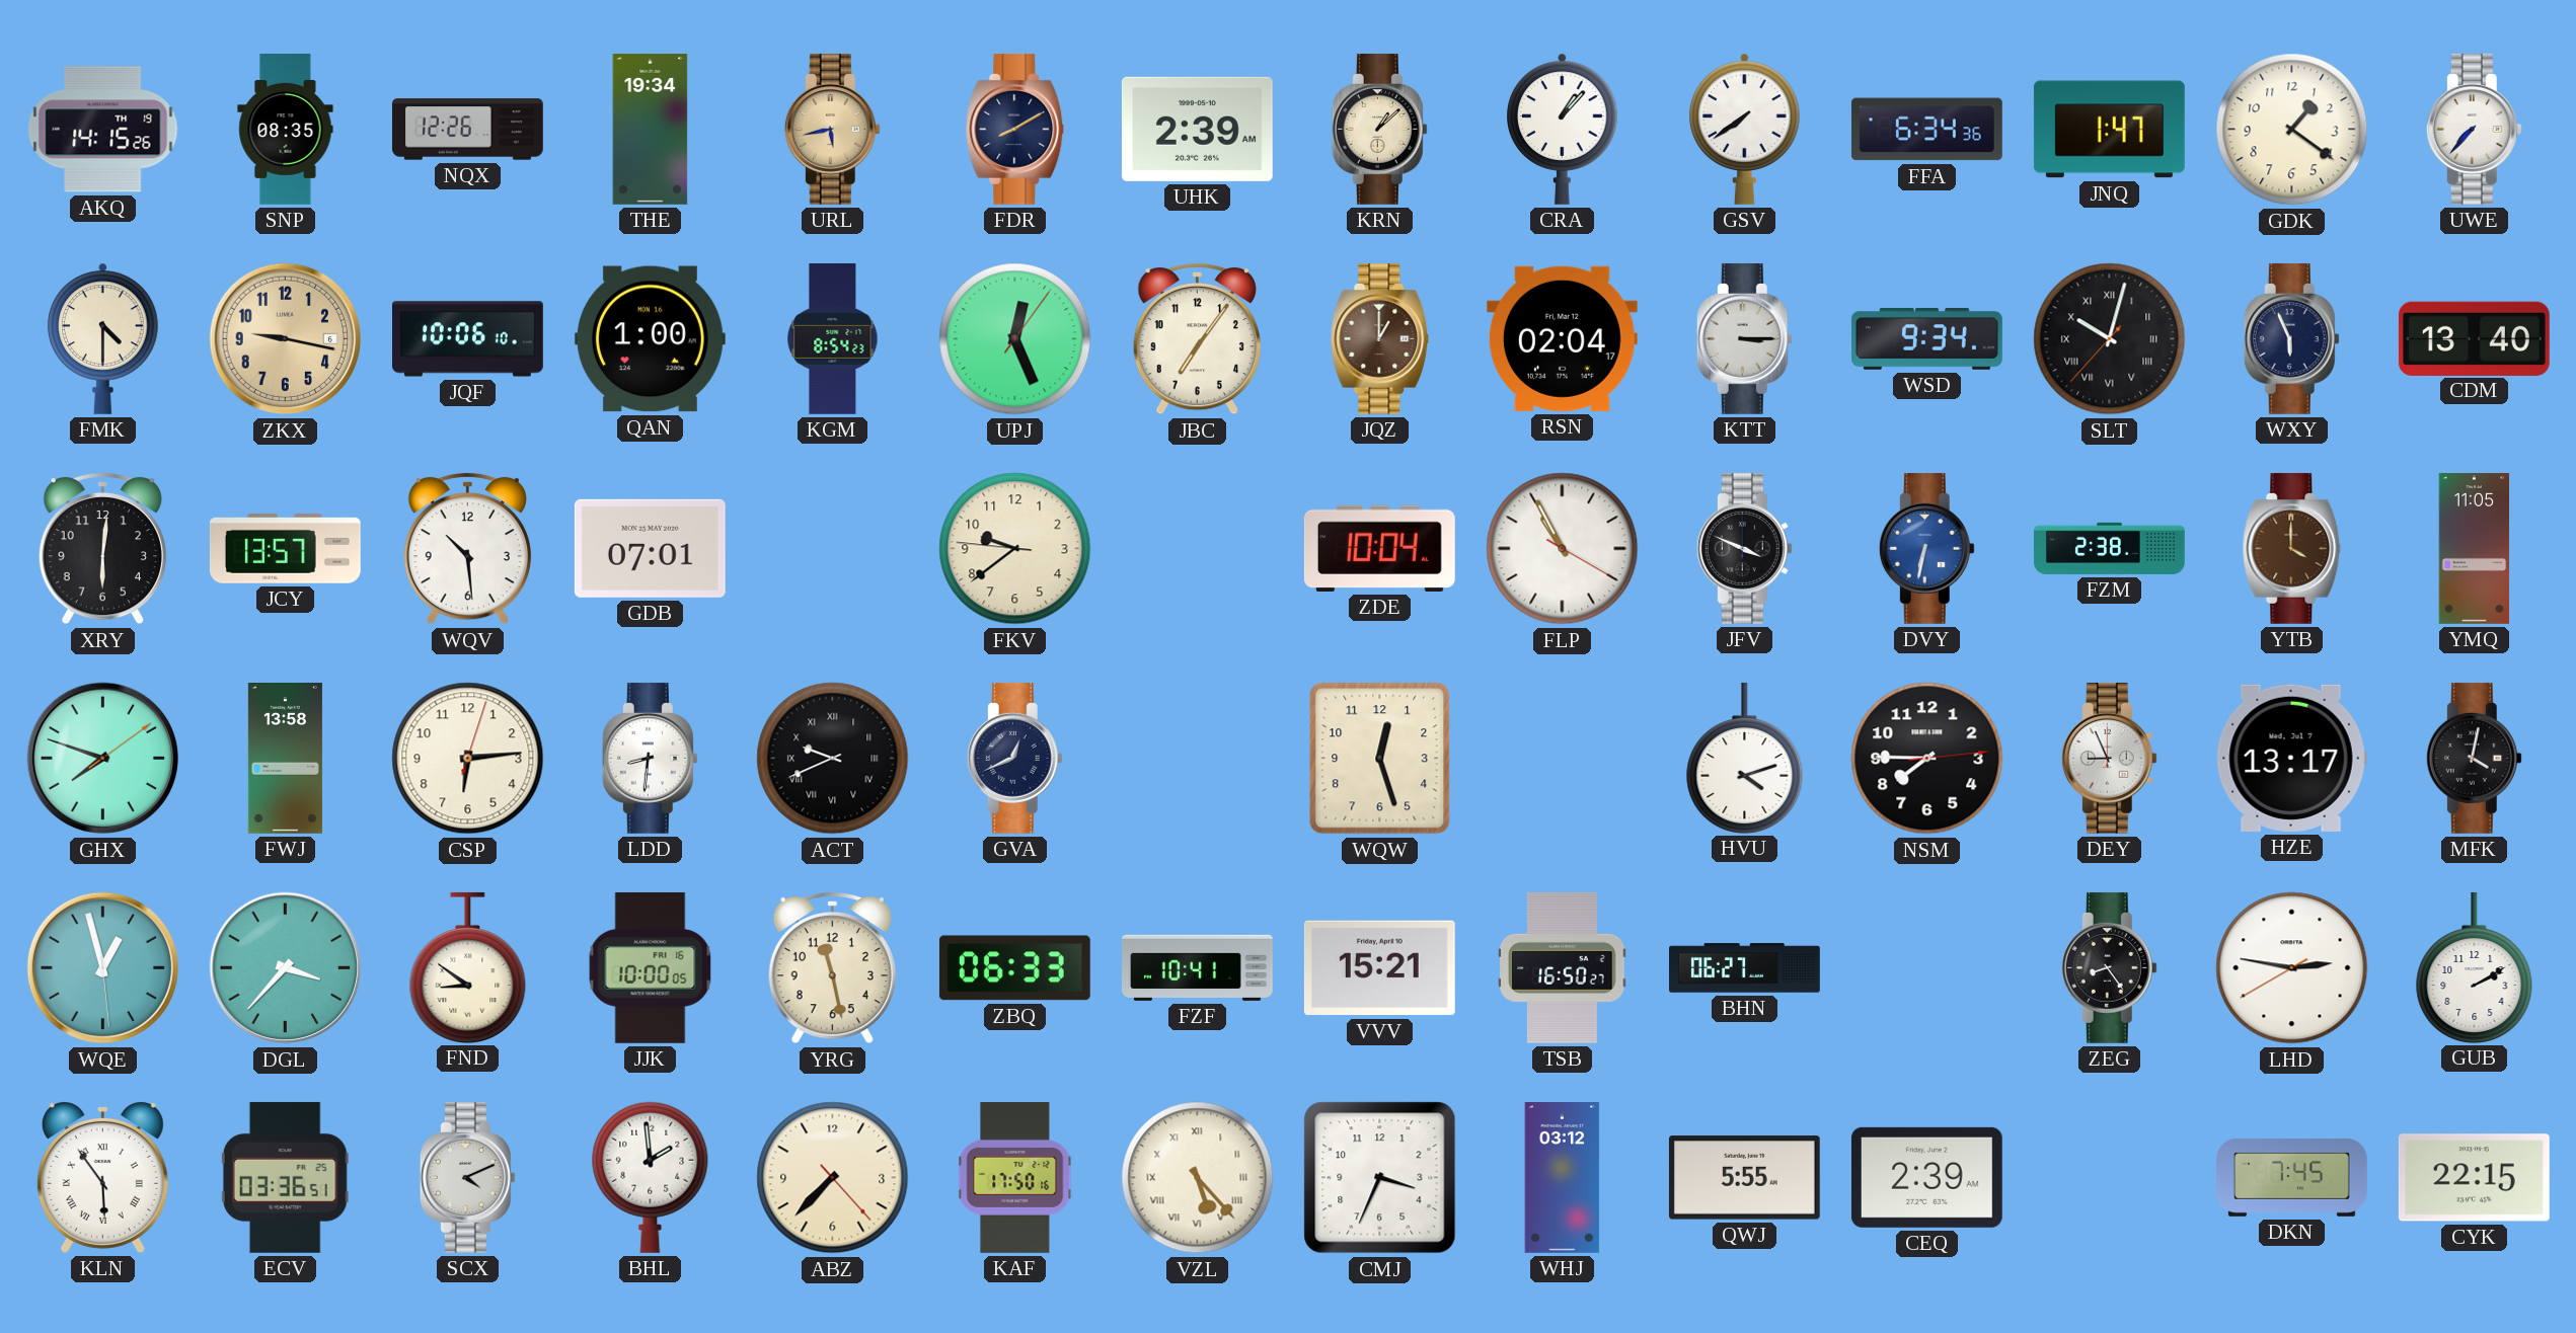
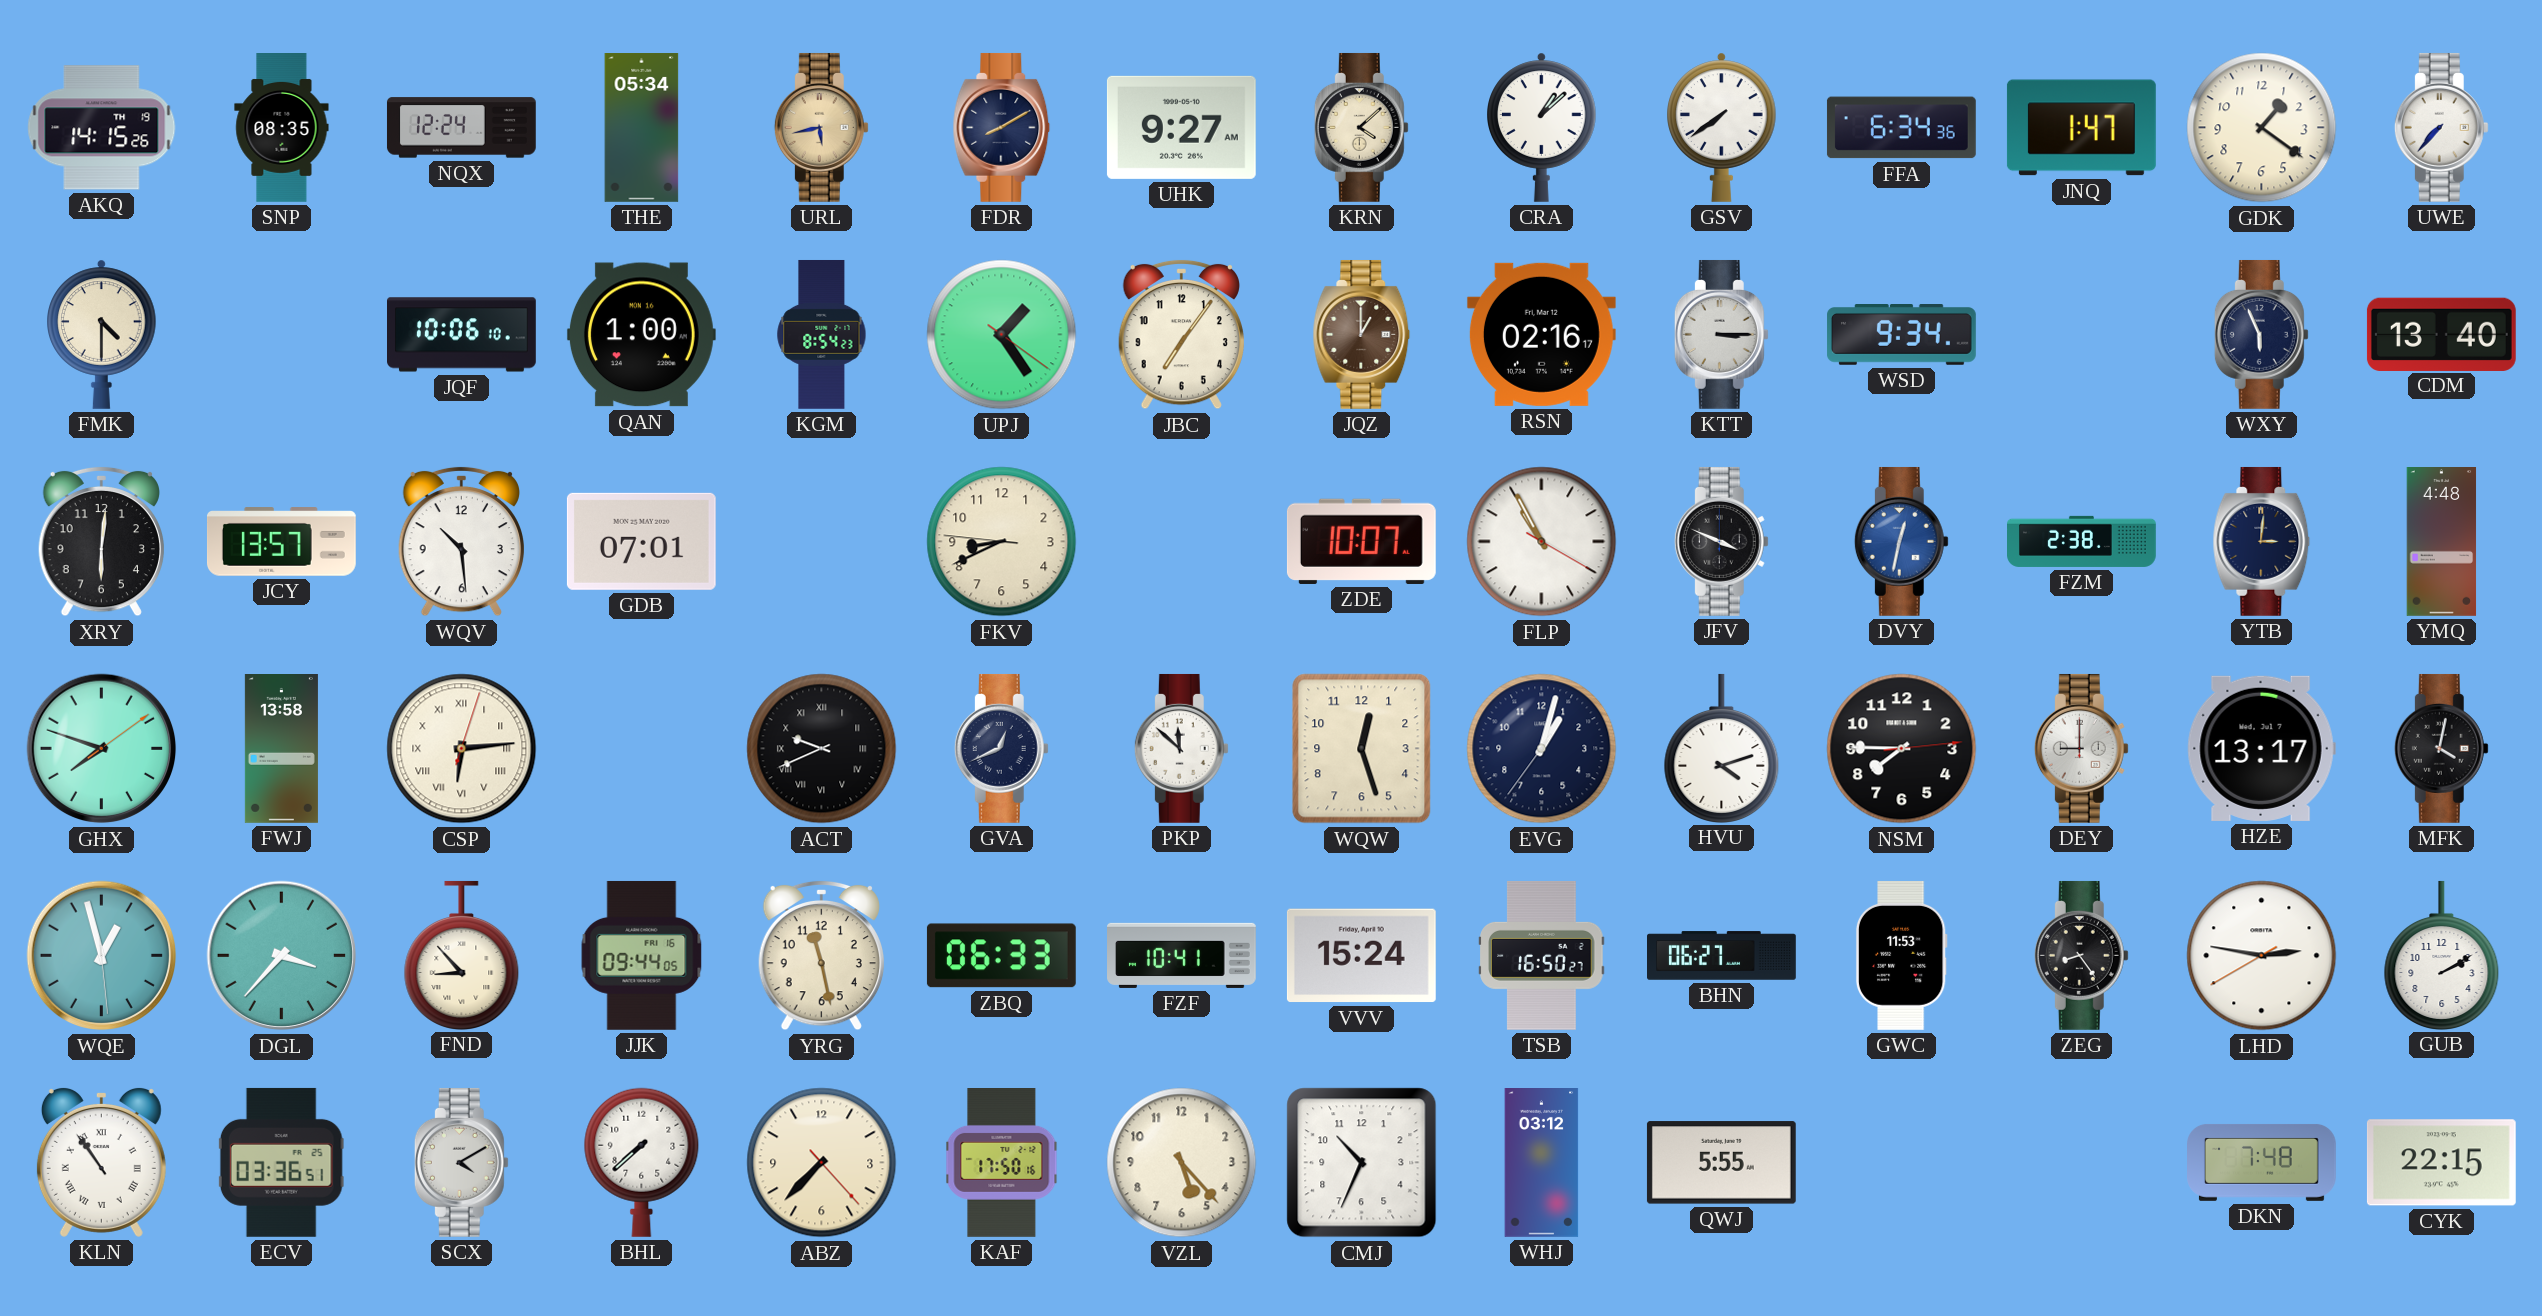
NQX: 12:26 -> 12:24 (461, 128)
THE: 19:34 -> 05:34 (642, 128)
UHK: 2:39 -> 9:27 (1181, 127)
KRN: 1:08 -> 4:08 (1361, 127)
CRA: 1:07 -> 1:08 (1542, 127)
ZKX: 9:17 -> none (286, 339)
UPJ: 12:26 -> 1:24 (1002, 335)
RSN: 02:04 -> 02:16 (1541, 334)
SLT: 10:02 -> none (2110, 339)
FKV: 9:38 -> 8:40 (1002, 542)
ZDE: 10:04 -> 10:07 (1361, 541)
DVY: 6:32 -> 12:32 (1901, 541)
YTB: 4:00 -> 3:01 (2262, 541)
YTB dial: brown -> navy (2262, 541)
YMQ: 11:05 -> 4:48 (2442, 542)
CSP numerals: Arabic -> Roman (462, 749)
LDD: 8:31 -> none (650, 758)
PKP: none -> 11:52 (1181, 748)
EVG: none -> 1:02 (1542, 749)
DEY: 8:56 -> 9:00 (2081, 748)
FND: 8:51 -> 8:53 (462, 955)
JJK: 10:00 -> 09:44 (642, 955)
VVV: 15:21 -> 15:24 (1361, 956)
GWC: none -> 11:53 (1901, 955)
KLN: 5:54 -> 10:54 (101, 1162)
SCX: 4:11 -> 4:10 (461, 1162)
BHL: 1:59 -> 7:38 (642, 1162)
VZL numerals: Roman -> Arabic (1182, 1163)
CMJ: 3:34 -> 10:34 (1362, 1163)
CEQ: 2:39 -> none (1926, 1177)
DKN: 7:45 -> 7:48 (2262, 1162)
